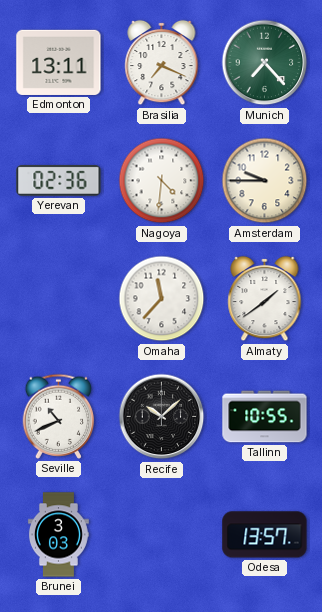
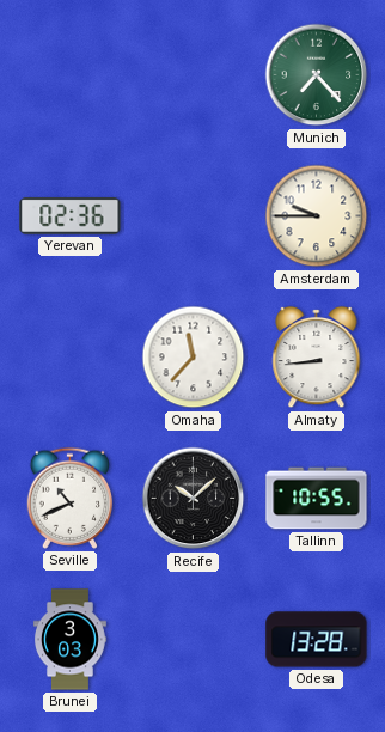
Edmonton: 13:11 -> none (59, 62)
Brasilia: 7:19 -> none (162, 63)
Nagoya: 4:31 -> none (162, 181)
Almaty: 1:39 -> 8:44 (317, 358)
Odesa: 13:57 -> 13:28 (317, 640)
